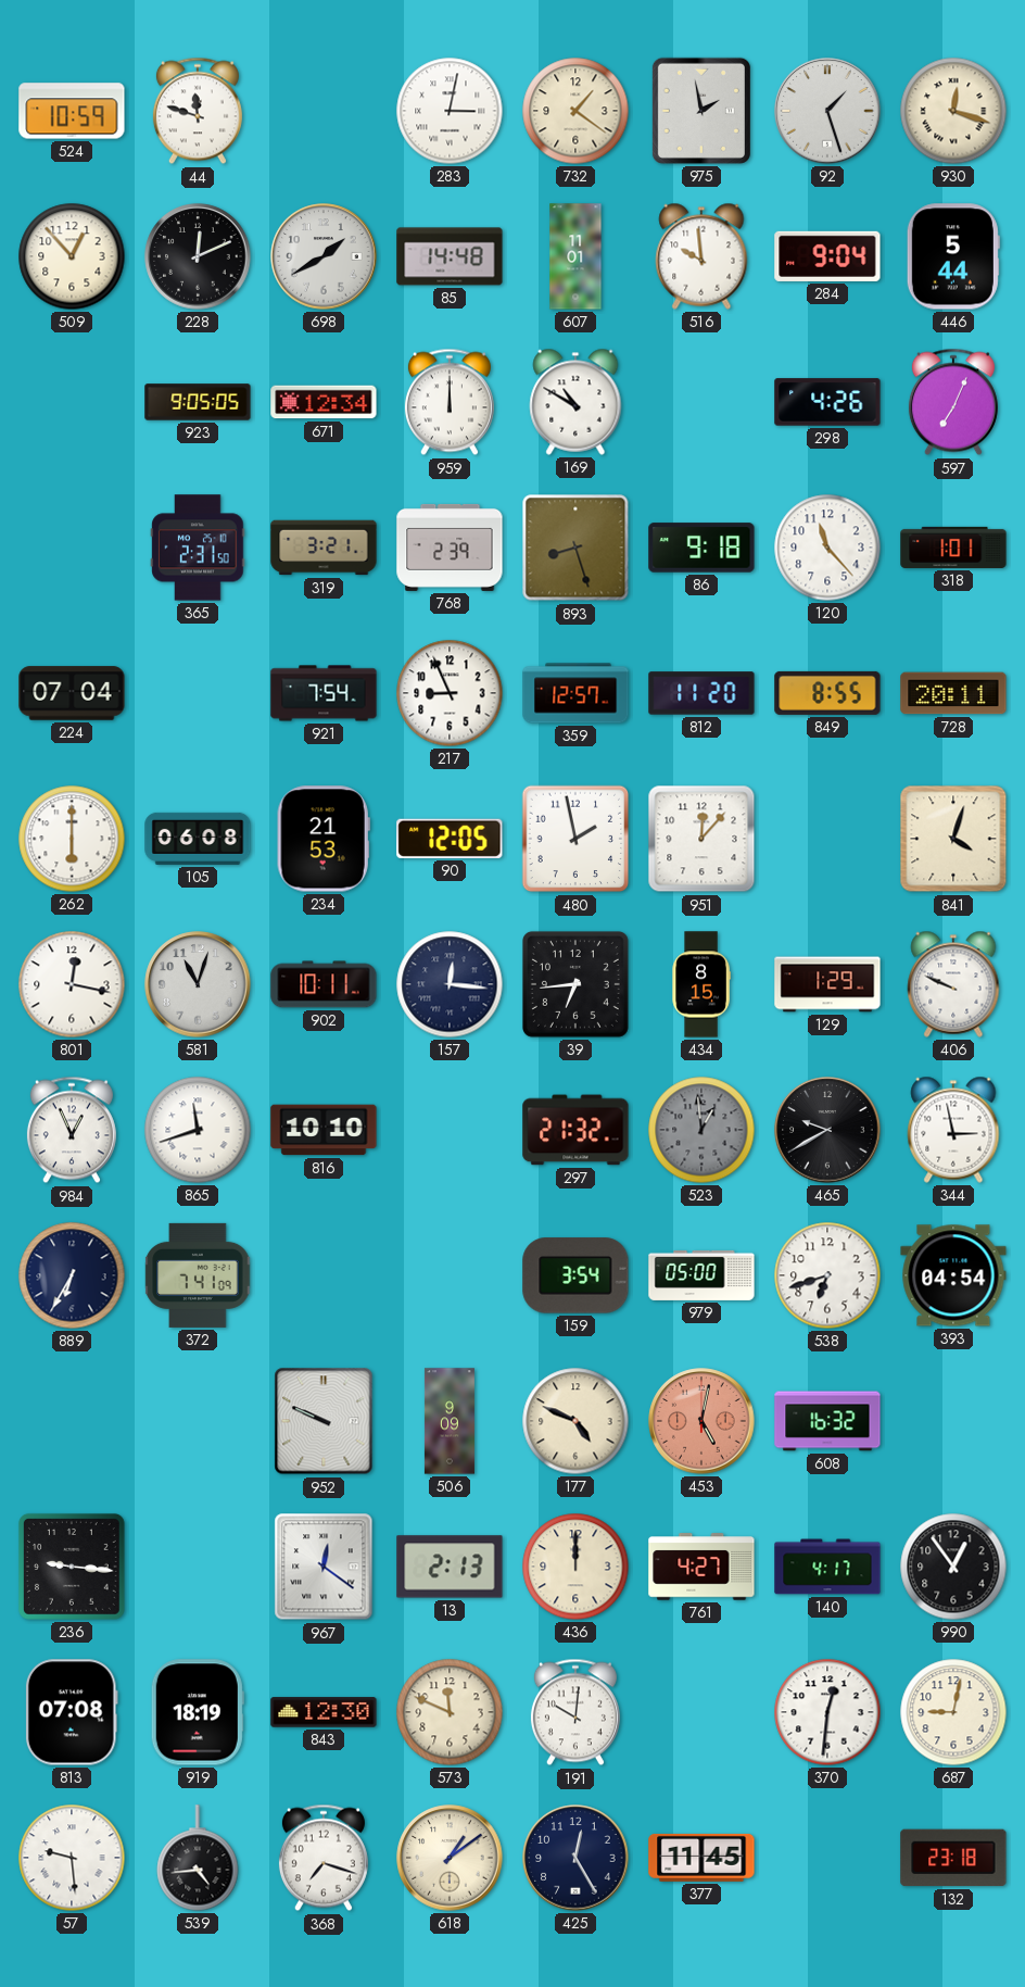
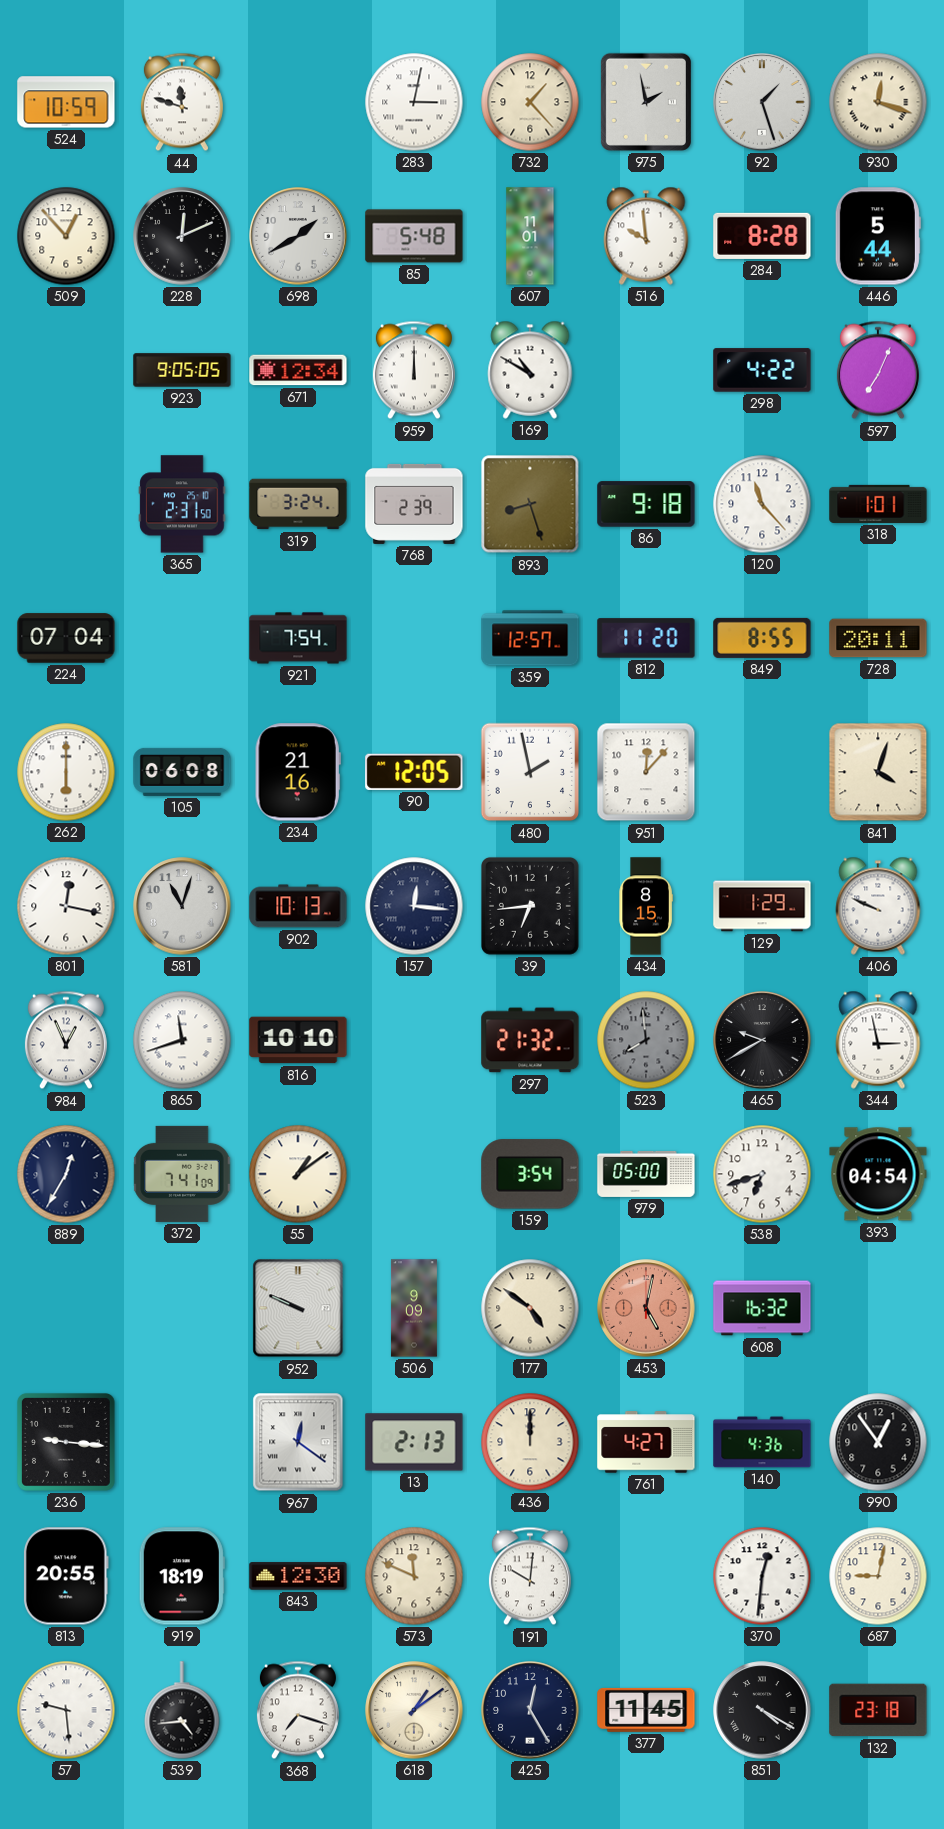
732: 1:21 -> 1:23 (530, 102)
85: 14:48 -> 5:48 (414, 236)
284: 9:04 -> 8:28 (762, 236)
298: 4:26 -> 4:22 (762, 370)
319: 3:21 -> 3:24 (298, 504)
217: 8:56 -> none (450, 693)
234: 21:53 -> 21:16 (298, 772)
902: 10:11 -> 10:13 (298, 906)
523: 12:59 -> 7:59 (646, 1040)
889: 6:35 -> 12:35 (66, 1174)
55: none -> 1:09 (298, 1174)
177: 4:49 -> 4:51 (530, 1308)
140: 4:17 -> 4:36 (762, 1442)
813: 07:08 -> 20:55 (66, 1576)
851: none -> 4:20 (762, 1710)
